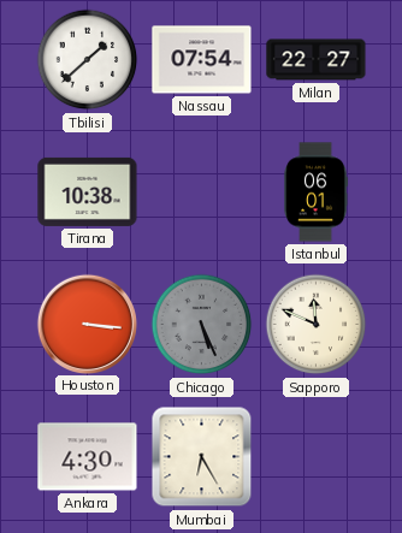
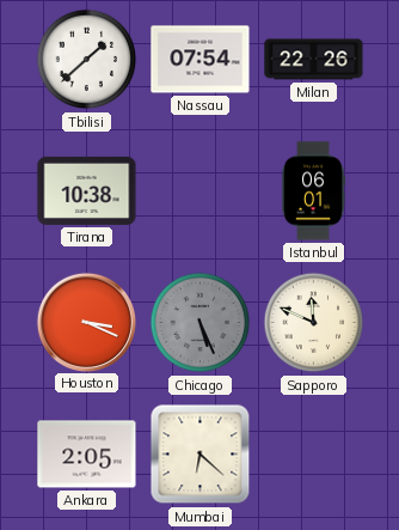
Milan: 22:27 -> 22:26 (314, 60)
Houston: 3:16 -> 3:19 (86, 322)
Ankara: 4:30 -> 2:05 (87, 455)
Mumbai: 6:25 -> 6:22 (201, 455)
